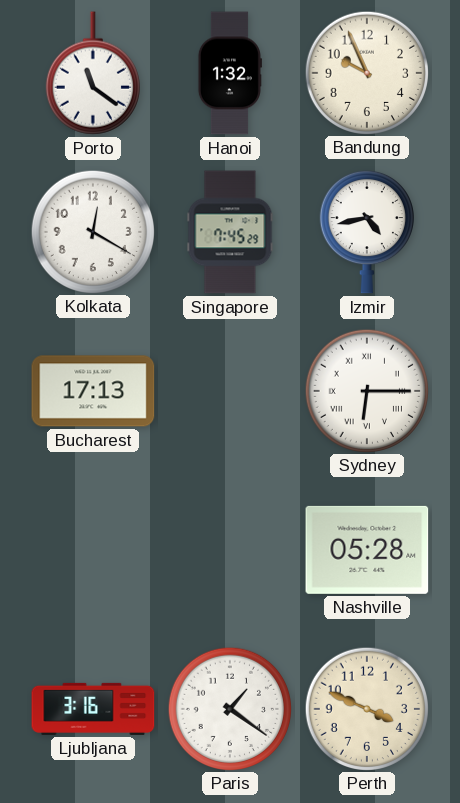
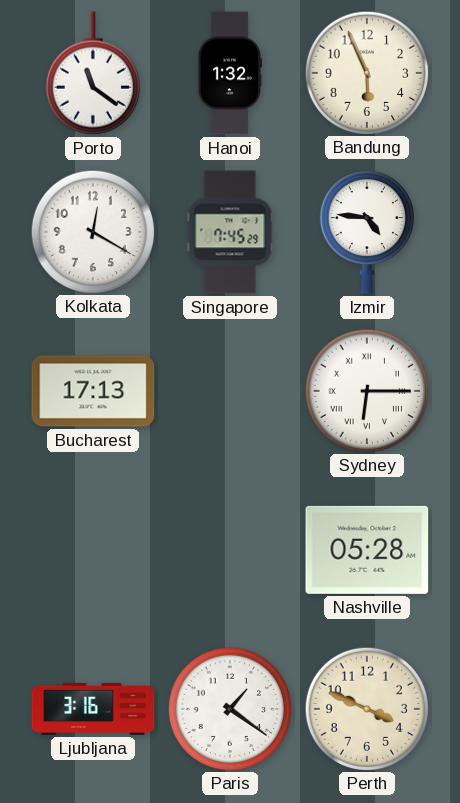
Bandung: 9:56 -> 5:56 (366, 72)
Izmir: 4:43 -> 4:46 (367, 232)
